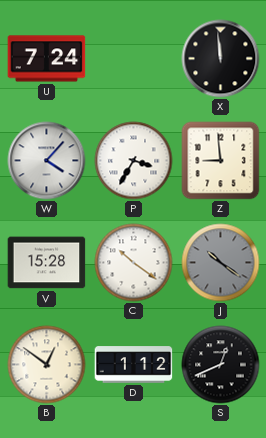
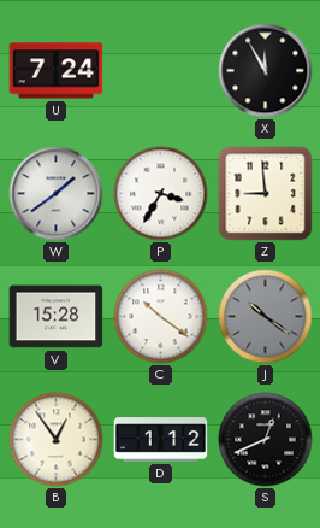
X: 11:59 -> 11:55 (266, 71)
W: 4:07 -> 1:39 (57, 194)
B: 12:51 -> 12:54 (57, 440)
